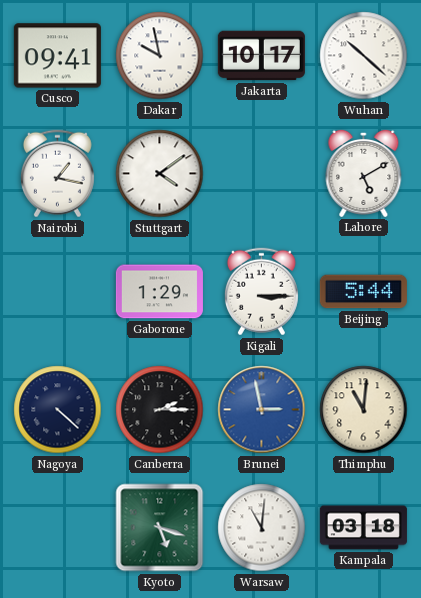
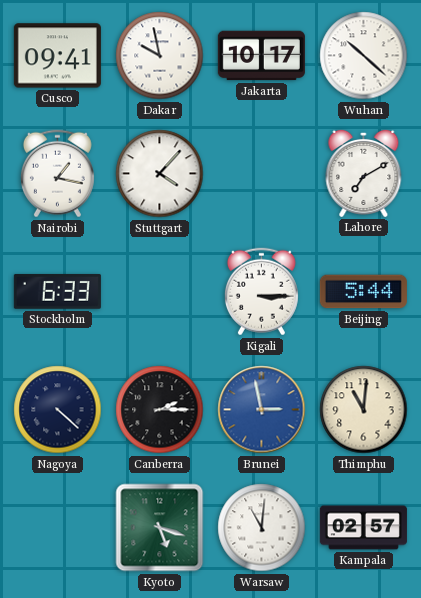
Stuttgart: 4:09 -> 4:07 (160, 174)
Lahore: 5:10 -> 7:10 (364, 173)
Stockholm: none -> 6:33 (57, 292)
Gaborone: 1:29 -> none (159, 292)
Kampala: 03:18 -> 02:57 (363, 528)
